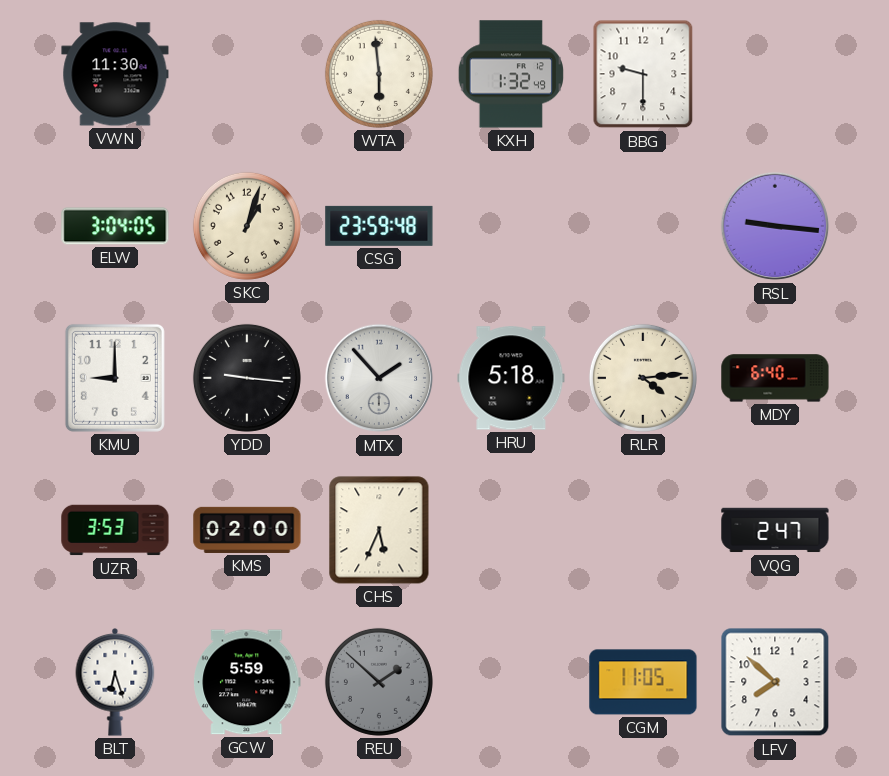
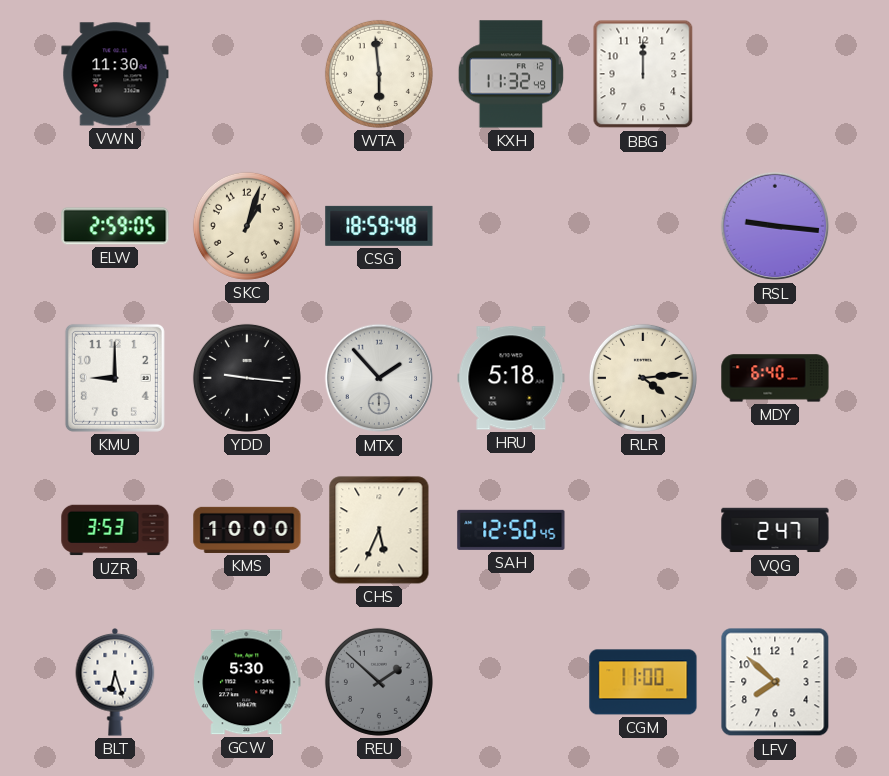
KXH: 1:32 -> 11:32 (511, 74)
BBG: 9:30 -> 12:00 (643, 74)
ELW: 3:04 -> 2:59 (115, 226)
CSG: 23:59 -> 18:59 (379, 226)
KMS: 02:00 -> 10:00 (247, 530)
SAH: none -> 12:50 (511, 530)
GCW: 5:59 -> 5:30 (247, 682)
CGM: 11:05 -> 11:00 (643, 682)
